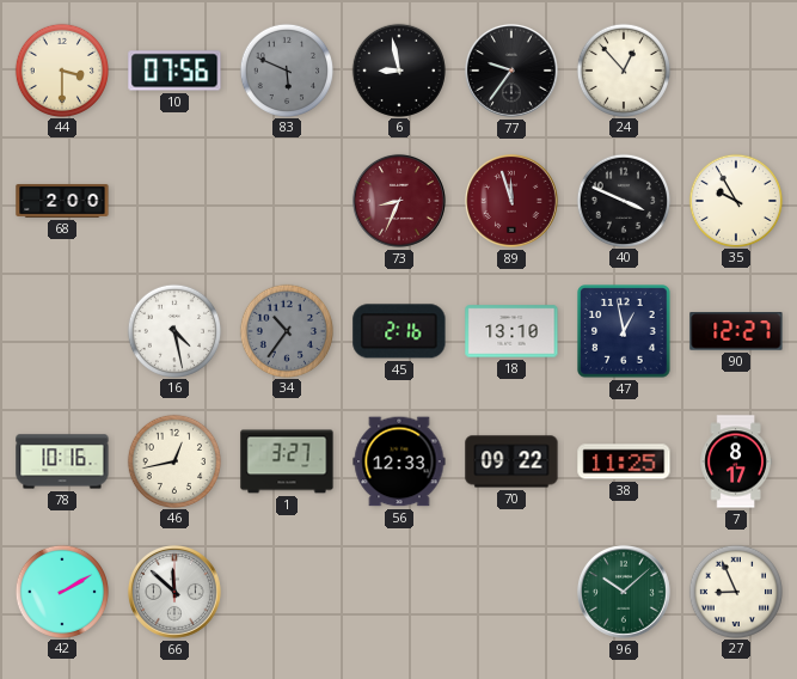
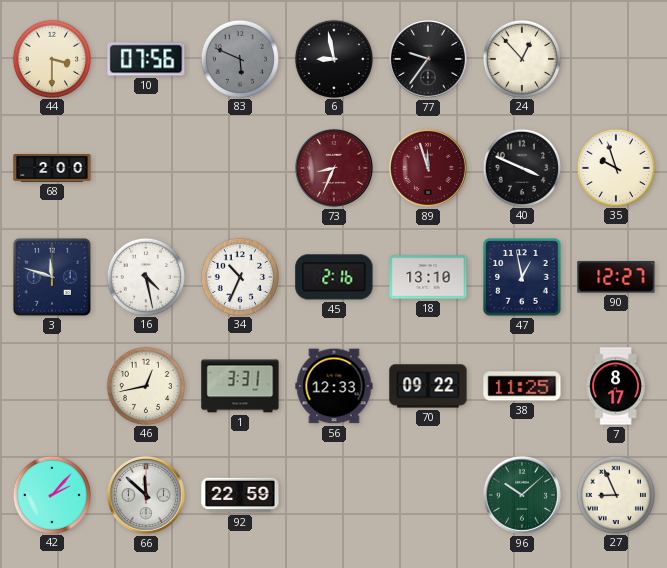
35: 9:55 -> 9:57 (615, 167)
3: none -> 11:48 (52, 277)
34: 10:36 -> 10:34 (239, 276)
34 dial: grey -> white (239, 276)
78: 10:16 -> none (62, 461)
1: 3:27 -> 3:31 (240, 386)
42: 2:10 -> 2:07 (51, 494)
92: none -> 22:59 (240, 495)
